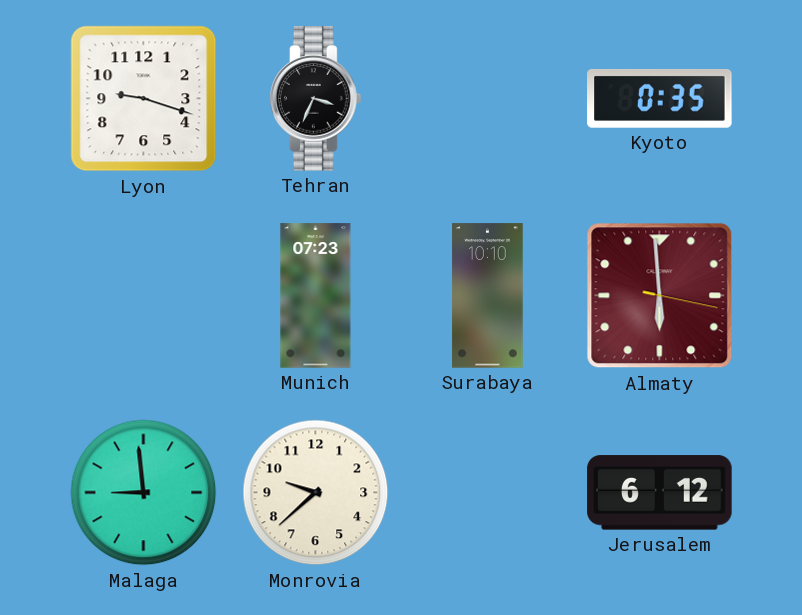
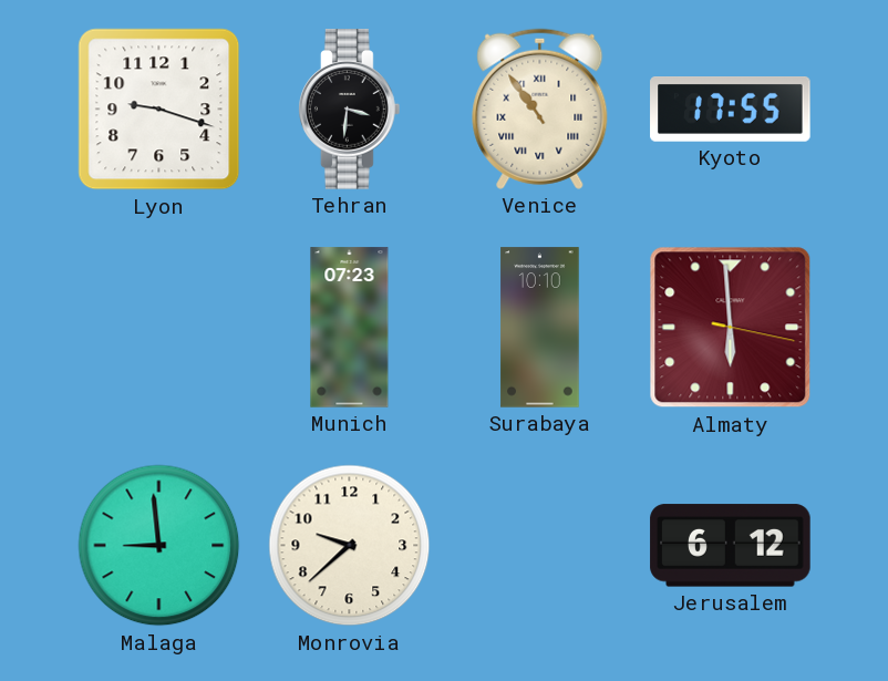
Tehran: 3:34 -> 3:31 (350, 110)
Venice: none -> 10:54 (540, 109)
Kyoto: 0:35 -> 17:55 (731, 110)
